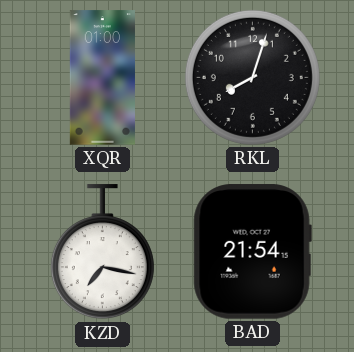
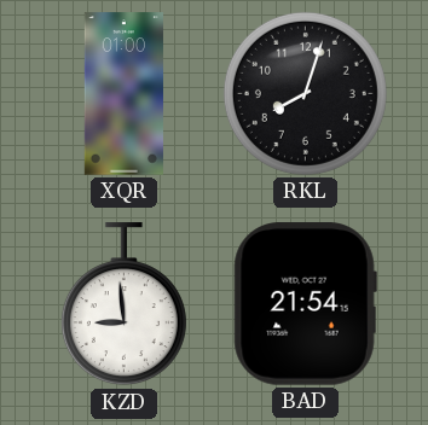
KZD: 7:17 -> 8:59 (123, 304)
